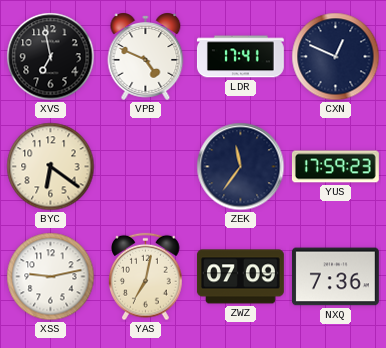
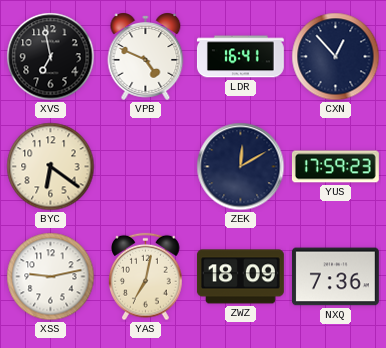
LDR: 17:41 -> 16:41 (240, 57)
CXN: 12:49 -> 12:53 (336, 57)
ZEK: 11:36 -> 12:10 (241, 167)
ZWZ: 07:09 -> 18:09 (240, 277)
